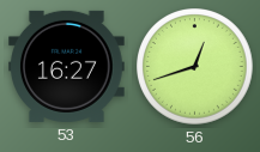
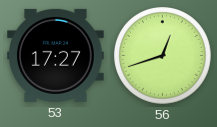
53: 16:27 -> 17:27 (56, 55)
